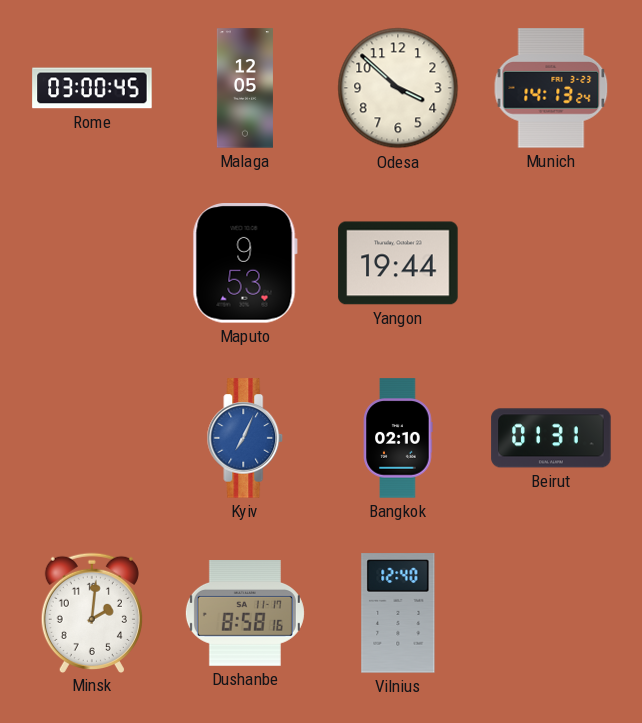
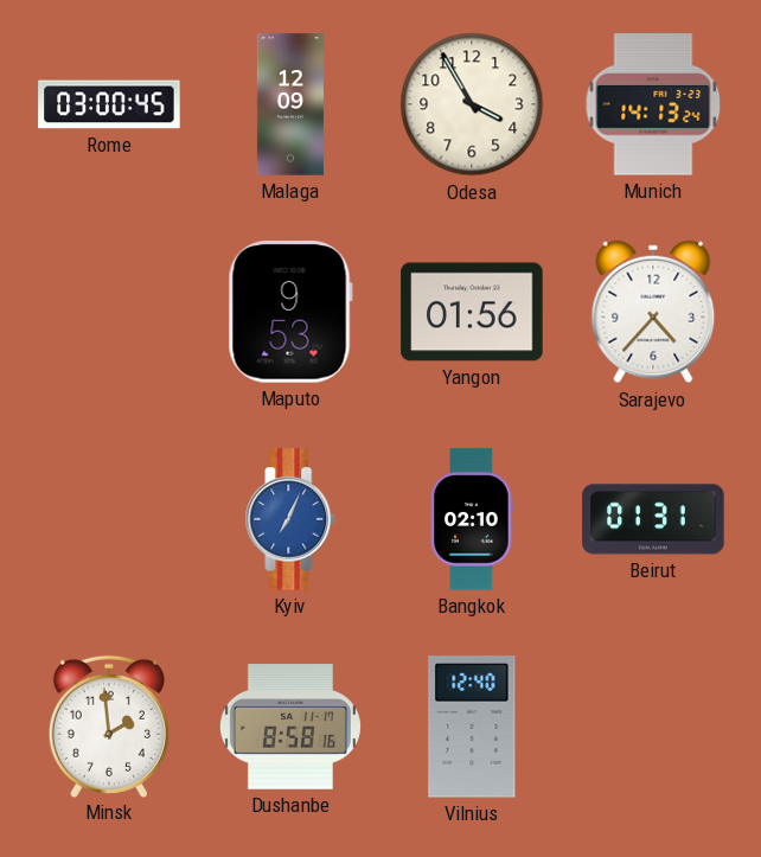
Malaga: 12:05 -> 12:09 (290, 104)
Odesa: 3:52 -> 3:55 (472, 104)
Yangon: 19:44 -> 01:56 (472, 312)
Sarajevo: none -> 4:37 (653, 312)
Minsk: 2:01 -> 1:59 (109, 725)
